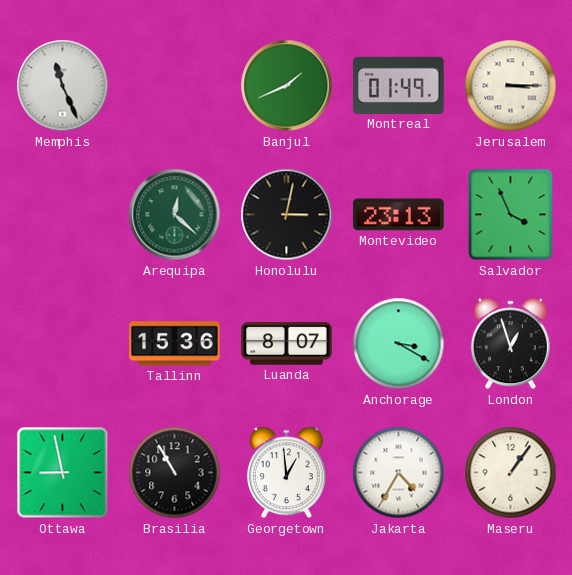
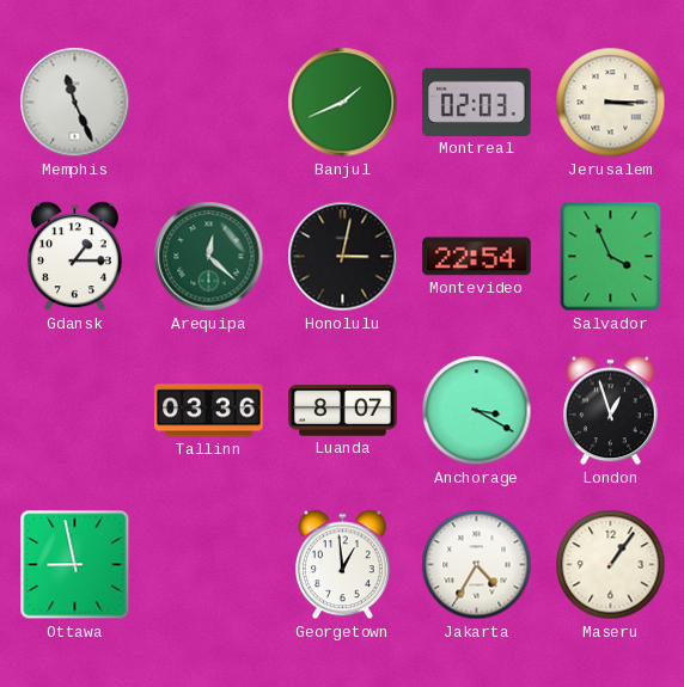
Montreal: 01:49 -> 02:03 (477, 102)
Gdansk: none -> 1:15 (74, 257)
Montevideo: 23:13 -> 22:54 (477, 257)
Tallinn: 15:36 -> 03:36 (209, 411)
Brasilia: 10:55 -> none (175, 473)
